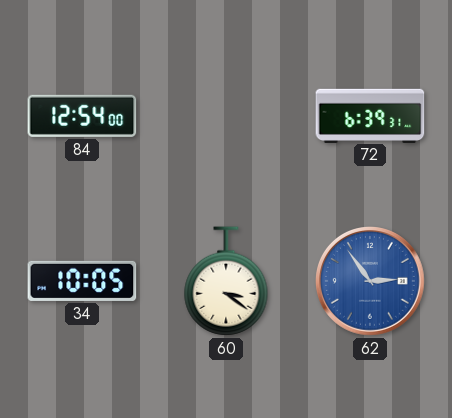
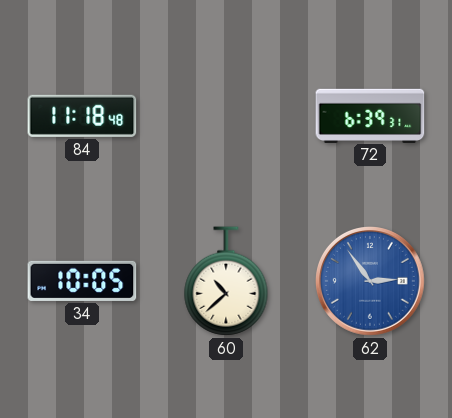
84: 12:54 -> 11:18 (82, 116)
60: 3:21 -> 10:38 (226, 281)
